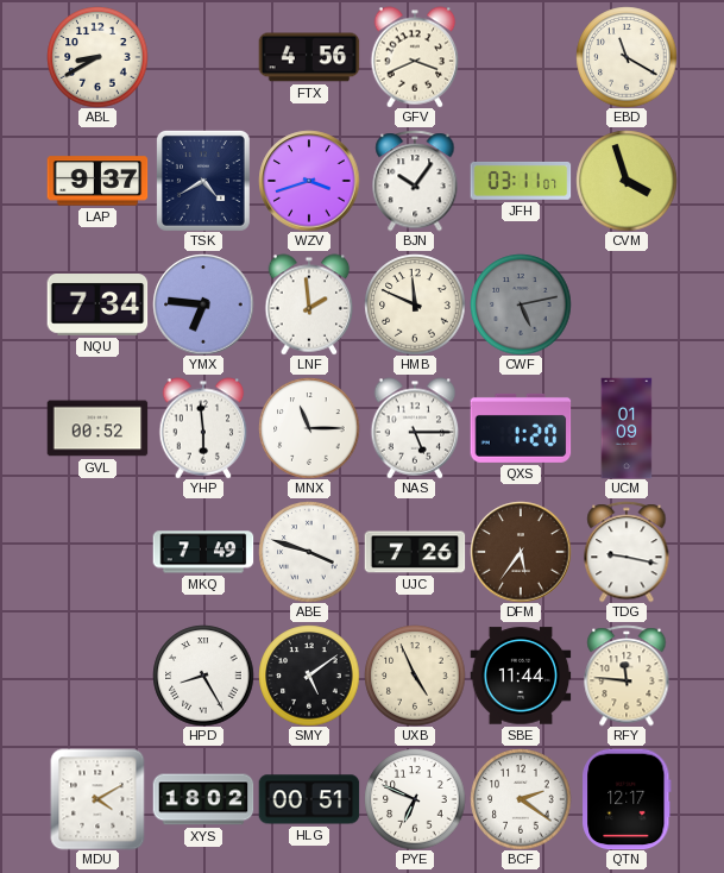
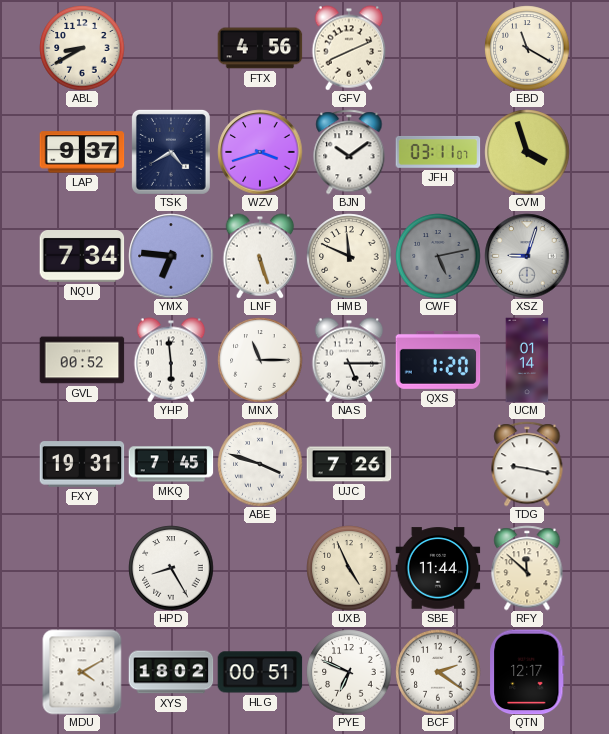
GFV: 3:41 -> 8:11 (349, 48)
BJN: 10:06 -> 10:09 (349, 152)
LNF: 1:59 -> 5:27 (260, 256)
XSZ: none -> 9:03 (527, 256)
UCM: 01:09 -> 01:14 (527, 360)
FXY: none -> 19:31 (82, 464)
MKQ: 7:49 -> 7:45 (171, 464)
DFM: 5:36 -> none (521, 552)
SMY: 5:09 -> none (309, 676)
RFY: 11:46 -> 11:52 (527, 568)
